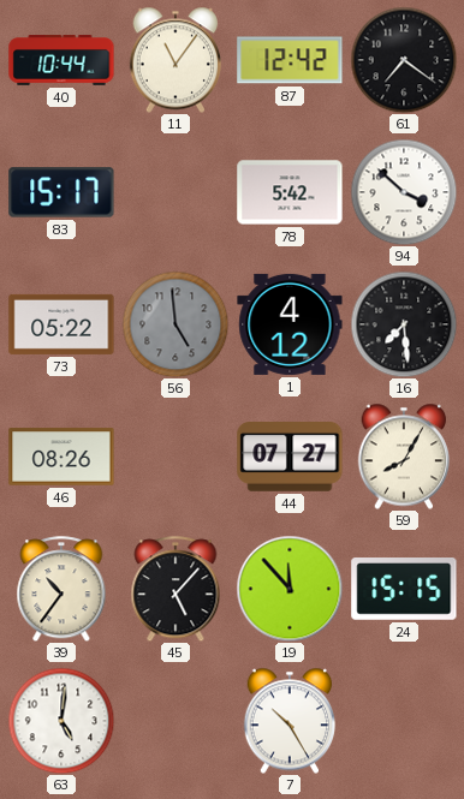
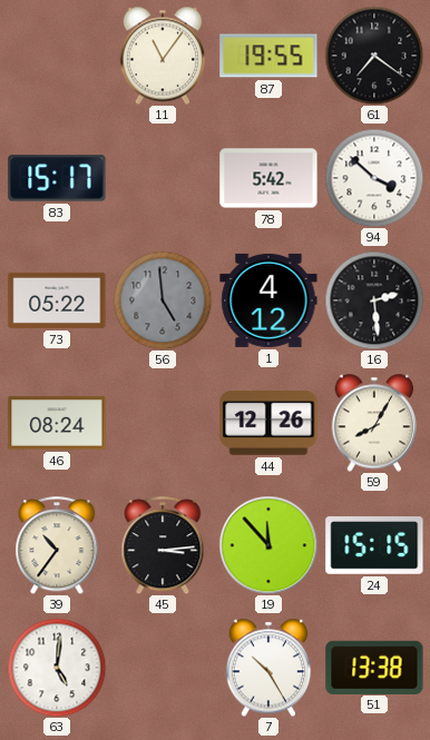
40: 10:44 -> none (61, 60)
87: 12:42 -> 19:55 (268, 56)
16: 7:29 -> 2:29 (374, 300)
46: 08:26 -> 08:24 (57, 423)
44: 07:27 -> 12:26 (268, 424)
45: 5:07 -> 3:14 (163, 545)
51: none -> 13:38 (374, 667)
